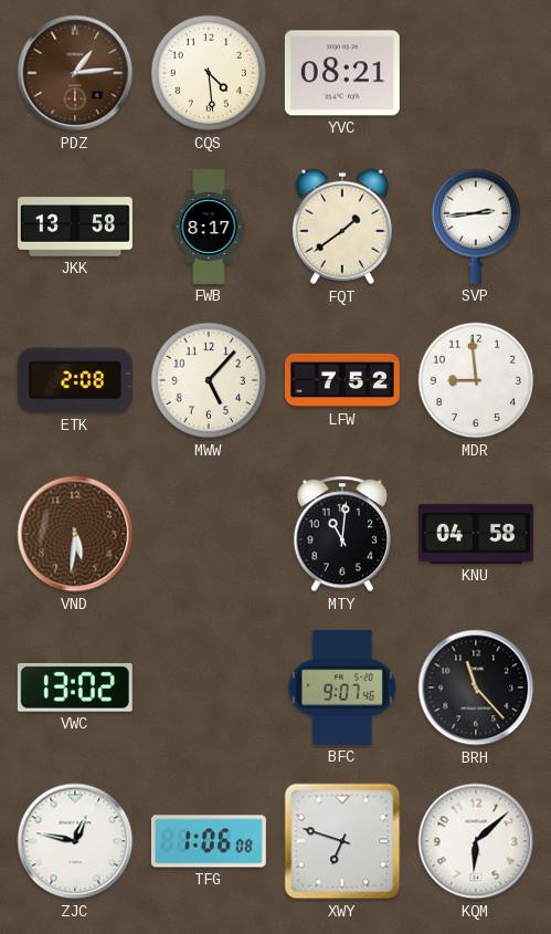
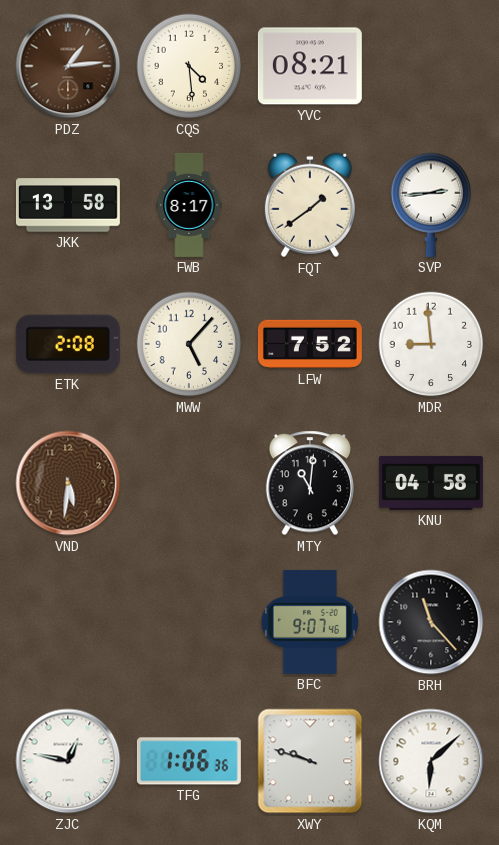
VWC: 13:02 -> none (75, 688)
TFG: 1:06:08 -> 1:06:36 (189, 761)
XWY: 6:48 -> 9:48 (310, 761)
